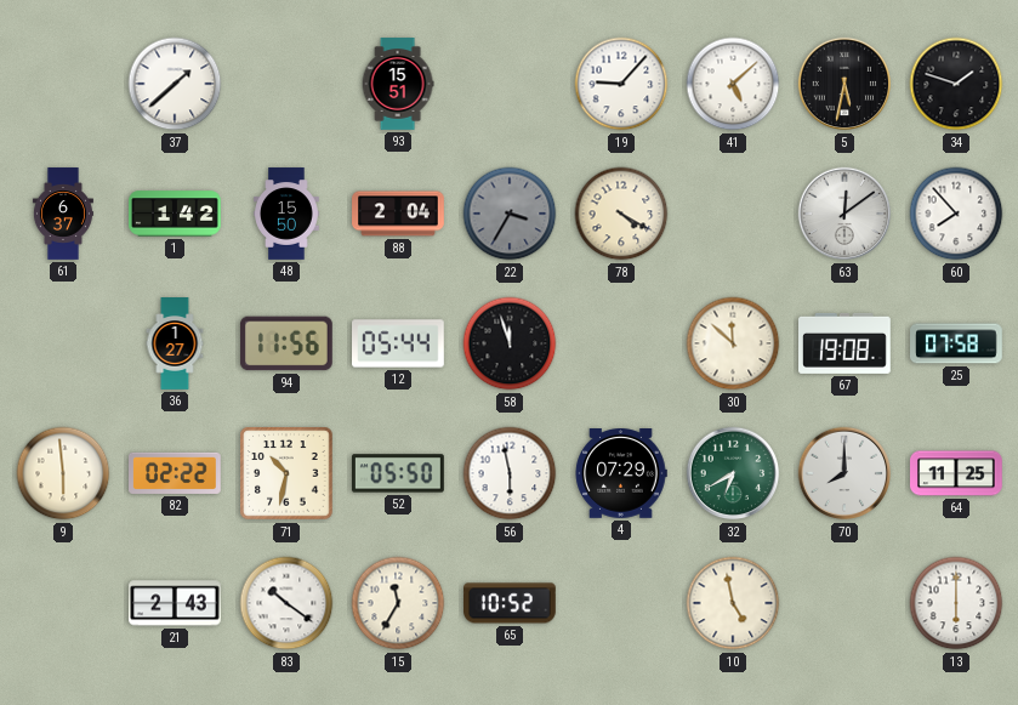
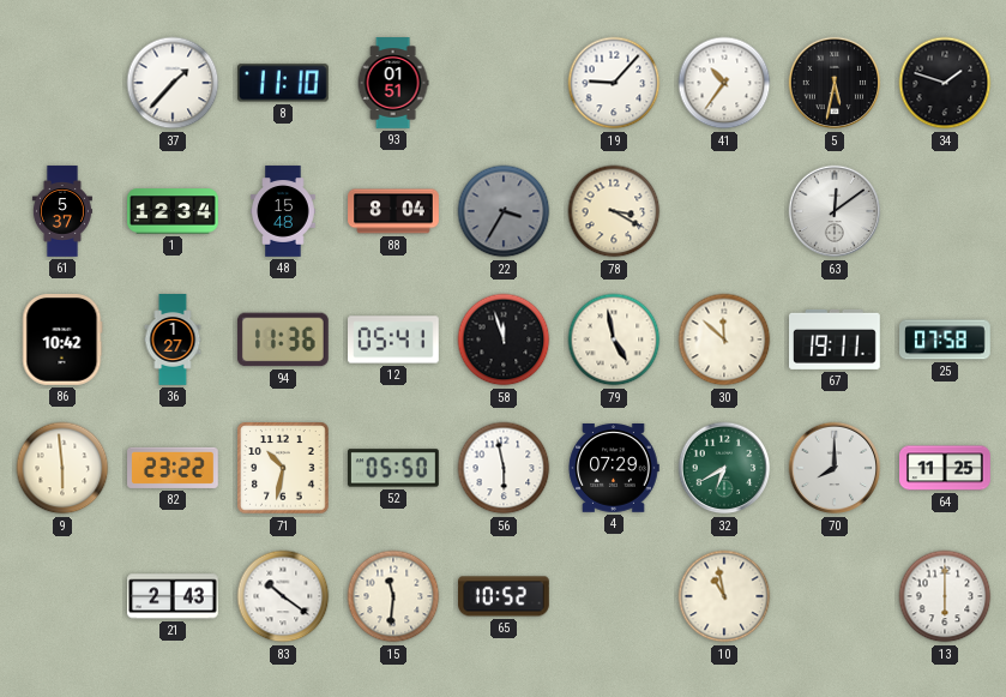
37: 1:38 -> 1:37 (173, 83)
8: none -> 11:10 (283, 83)
93: 15:51 -> 01:51 (393, 83)
41: 5:08 -> 10:36 (724, 83)
61: 6:37 -> 5:37 (62, 211)
1: 1:42 -> 12:34 (173, 211)
48: 15:50 -> 15:48 (283, 211)
88: 2:04 -> 8:04 (393, 211)
78: 4:20 -> 3:20 (614, 211)
60: 7:53 -> none (956, 214)
86: none -> 10:42 (62, 341)
94: 11:56 -> 11:36 (283, 340)
12: 05:44 -> 05:41 (394, 340)
79: none -> 4:58 (614, 340)
67: 19:08 -> 19:11 (836, 340)
82: 02:22 -> 23:22 (174, 468)
15: 11:35 -> 11:31 (393, 596)
10: 4:58 -> 10:58 (724, 596)
